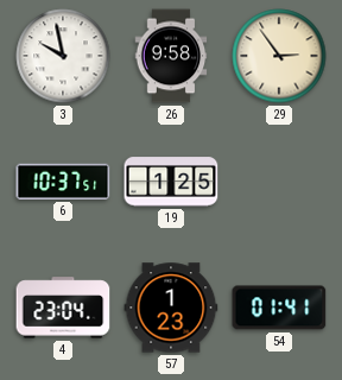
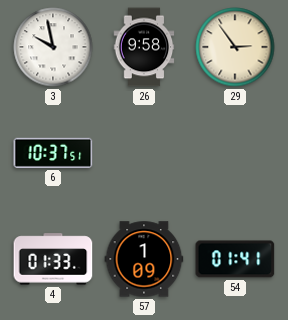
19: 1:25 -> none (171, 182)
4: 23:04 -> 01:33 (53, 259)
57: 1:23 -> 1:09 (144, 259)
